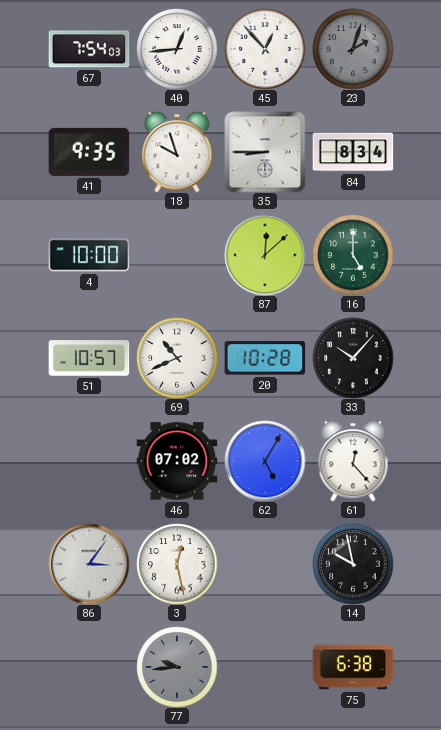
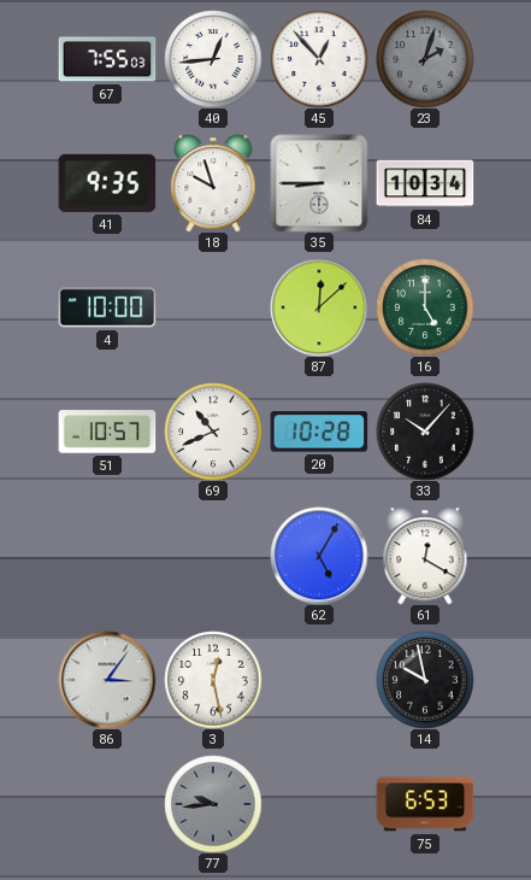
67: 7:54 -> 7:55 (107, 59)
84: 8:34 -> 10:34 (425, 183)
46: 07:02 -> none (177, 461)
61: 12:23 -> 12:20 (425, 556)
75: 6:38 -> 6:53 (425, 804)
